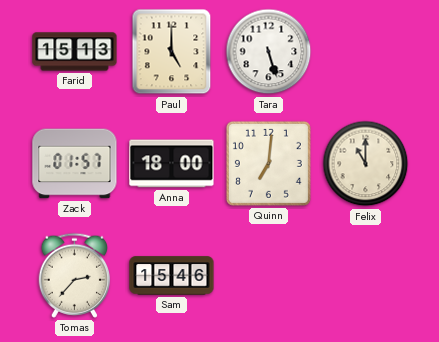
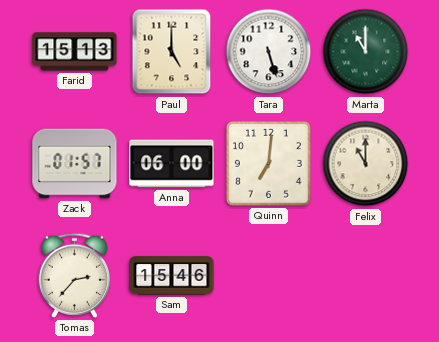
Marta: none -> 11:00 (366, 52)
Anna: 18:00 -> 06:00 (172, 164)
